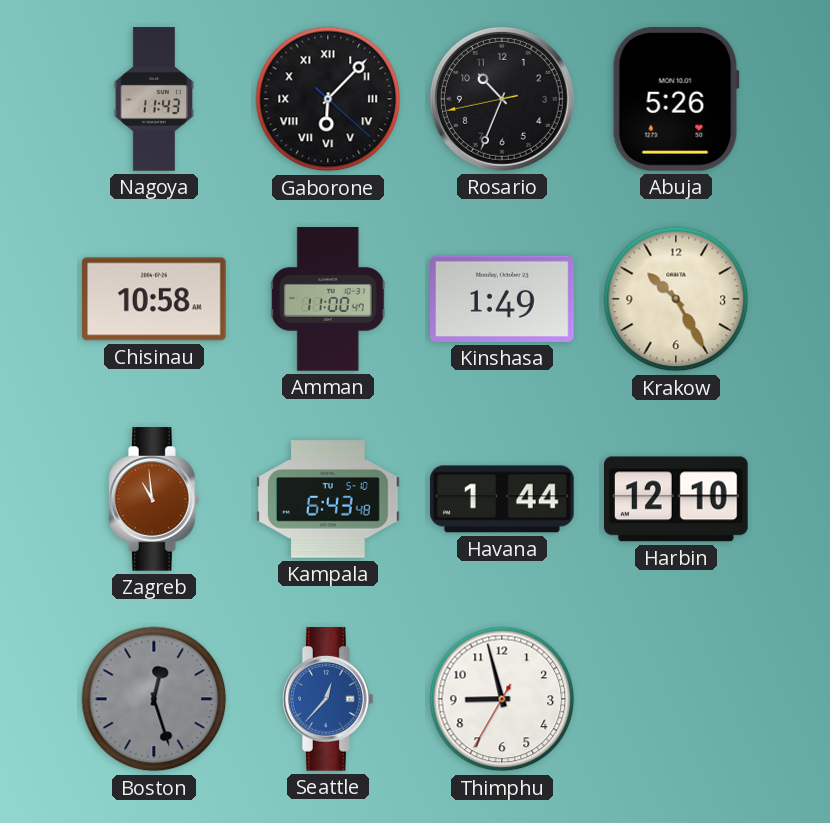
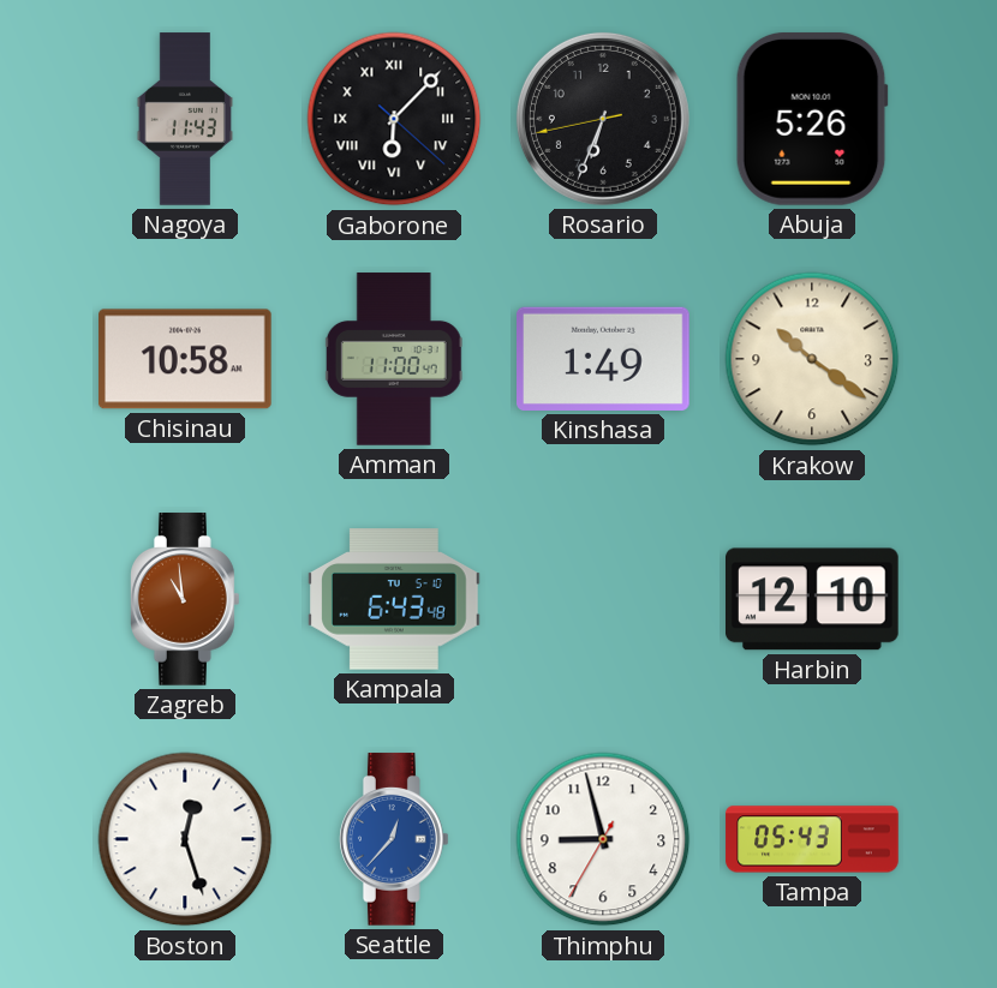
Rosario: 10:33 -> 6:33 (603, 119)
Krakow: 10:25 -> 10:21 (812, 359)
Havana: 1:44 -> none (503, 499)
Boston dial: grey -> white (185, 839)
Tampa: none -> 05:43 (812, 839)
